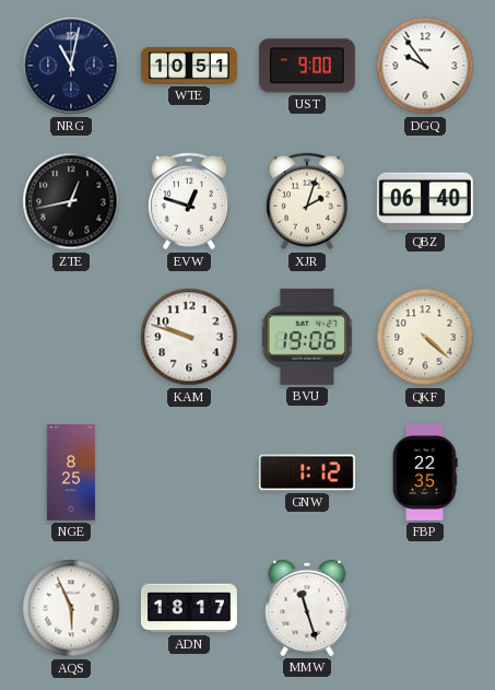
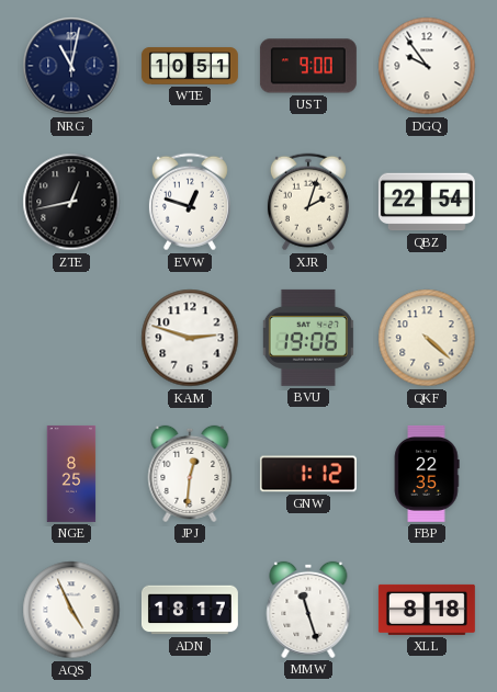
QBZ: 06:40 -> 22:54 (427, 202)
KAM: 9:48 -> 2:48 (190, 338)
JPJ: none -> 12:31 (190, 474)
AQS: 5:56 -> 4:56 (71, 610)
XLL: none -> 8:18 (427, 610)
